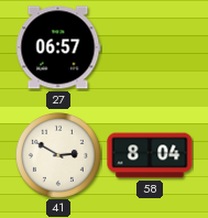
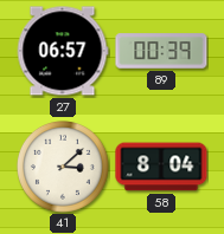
89: none -> 00:39 (161, 51)
41: 2:50 -> 3:08 (64, 168)
